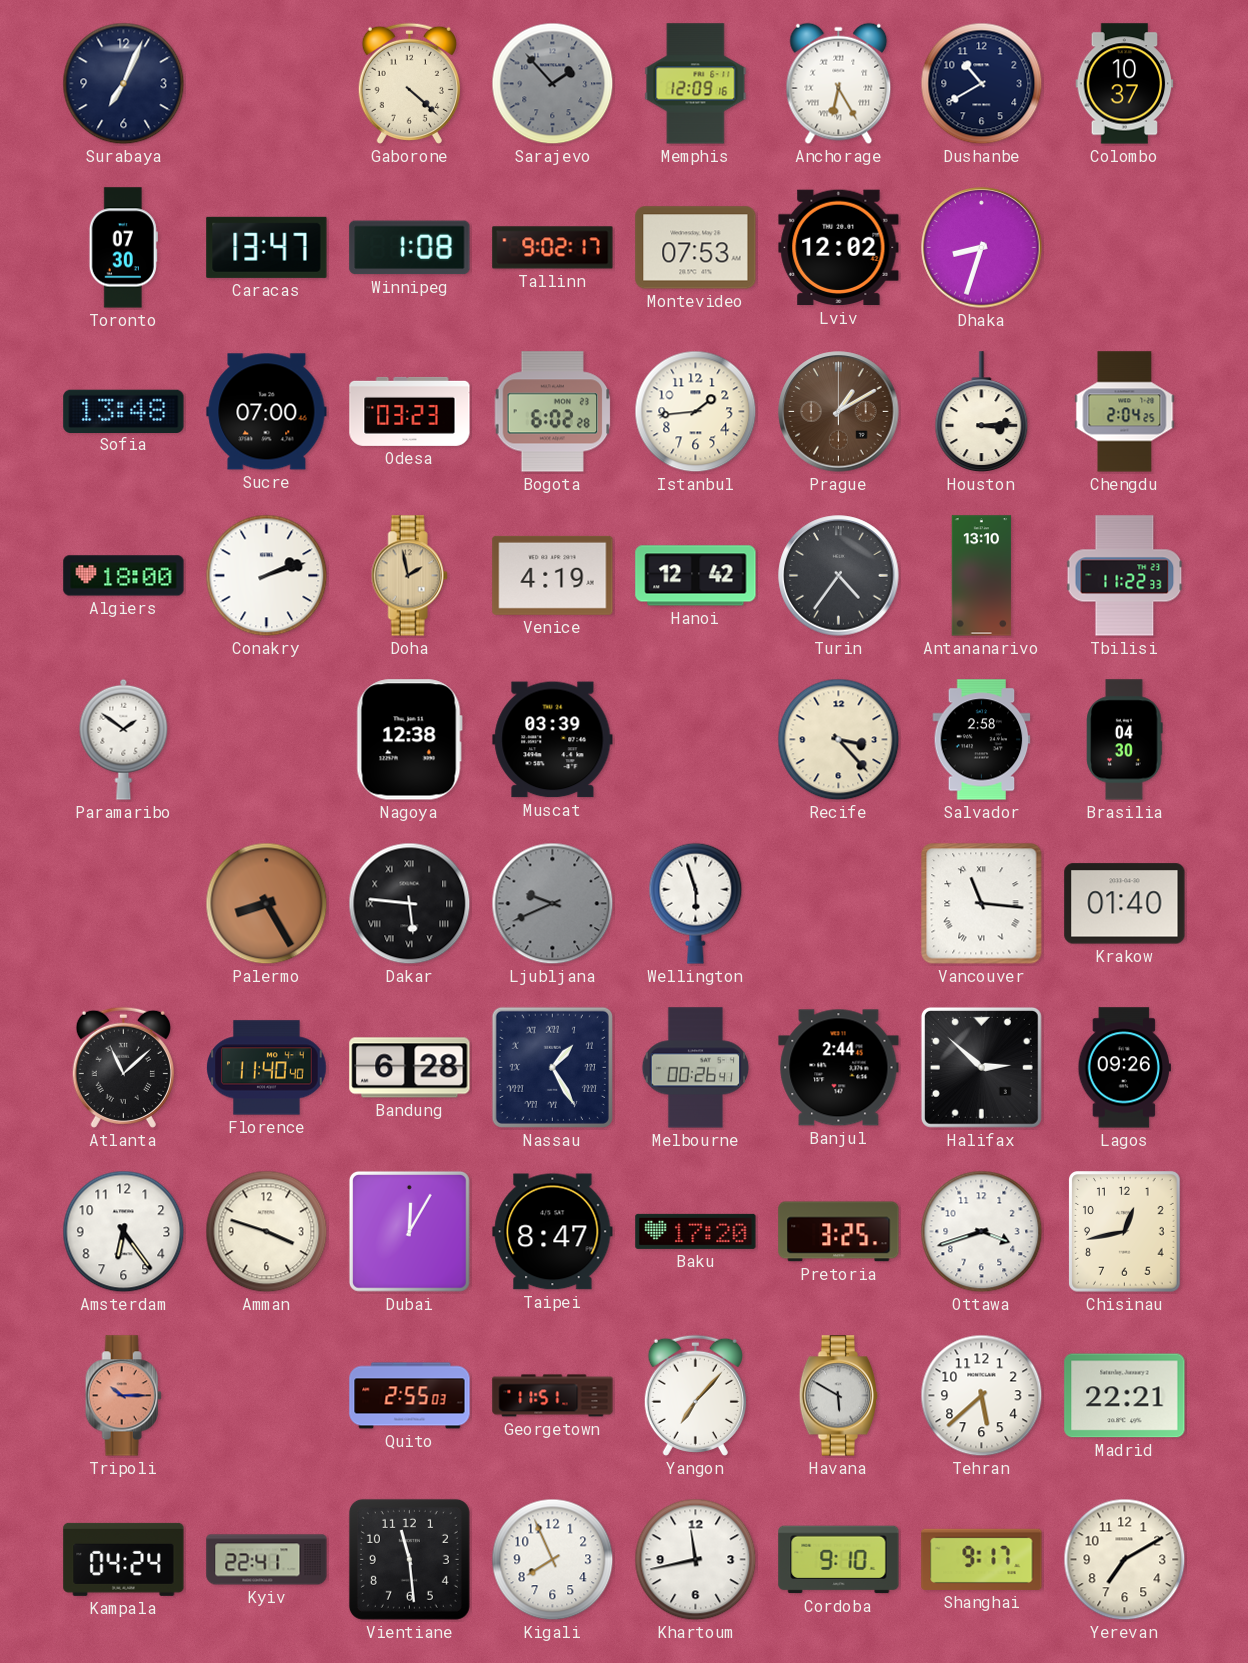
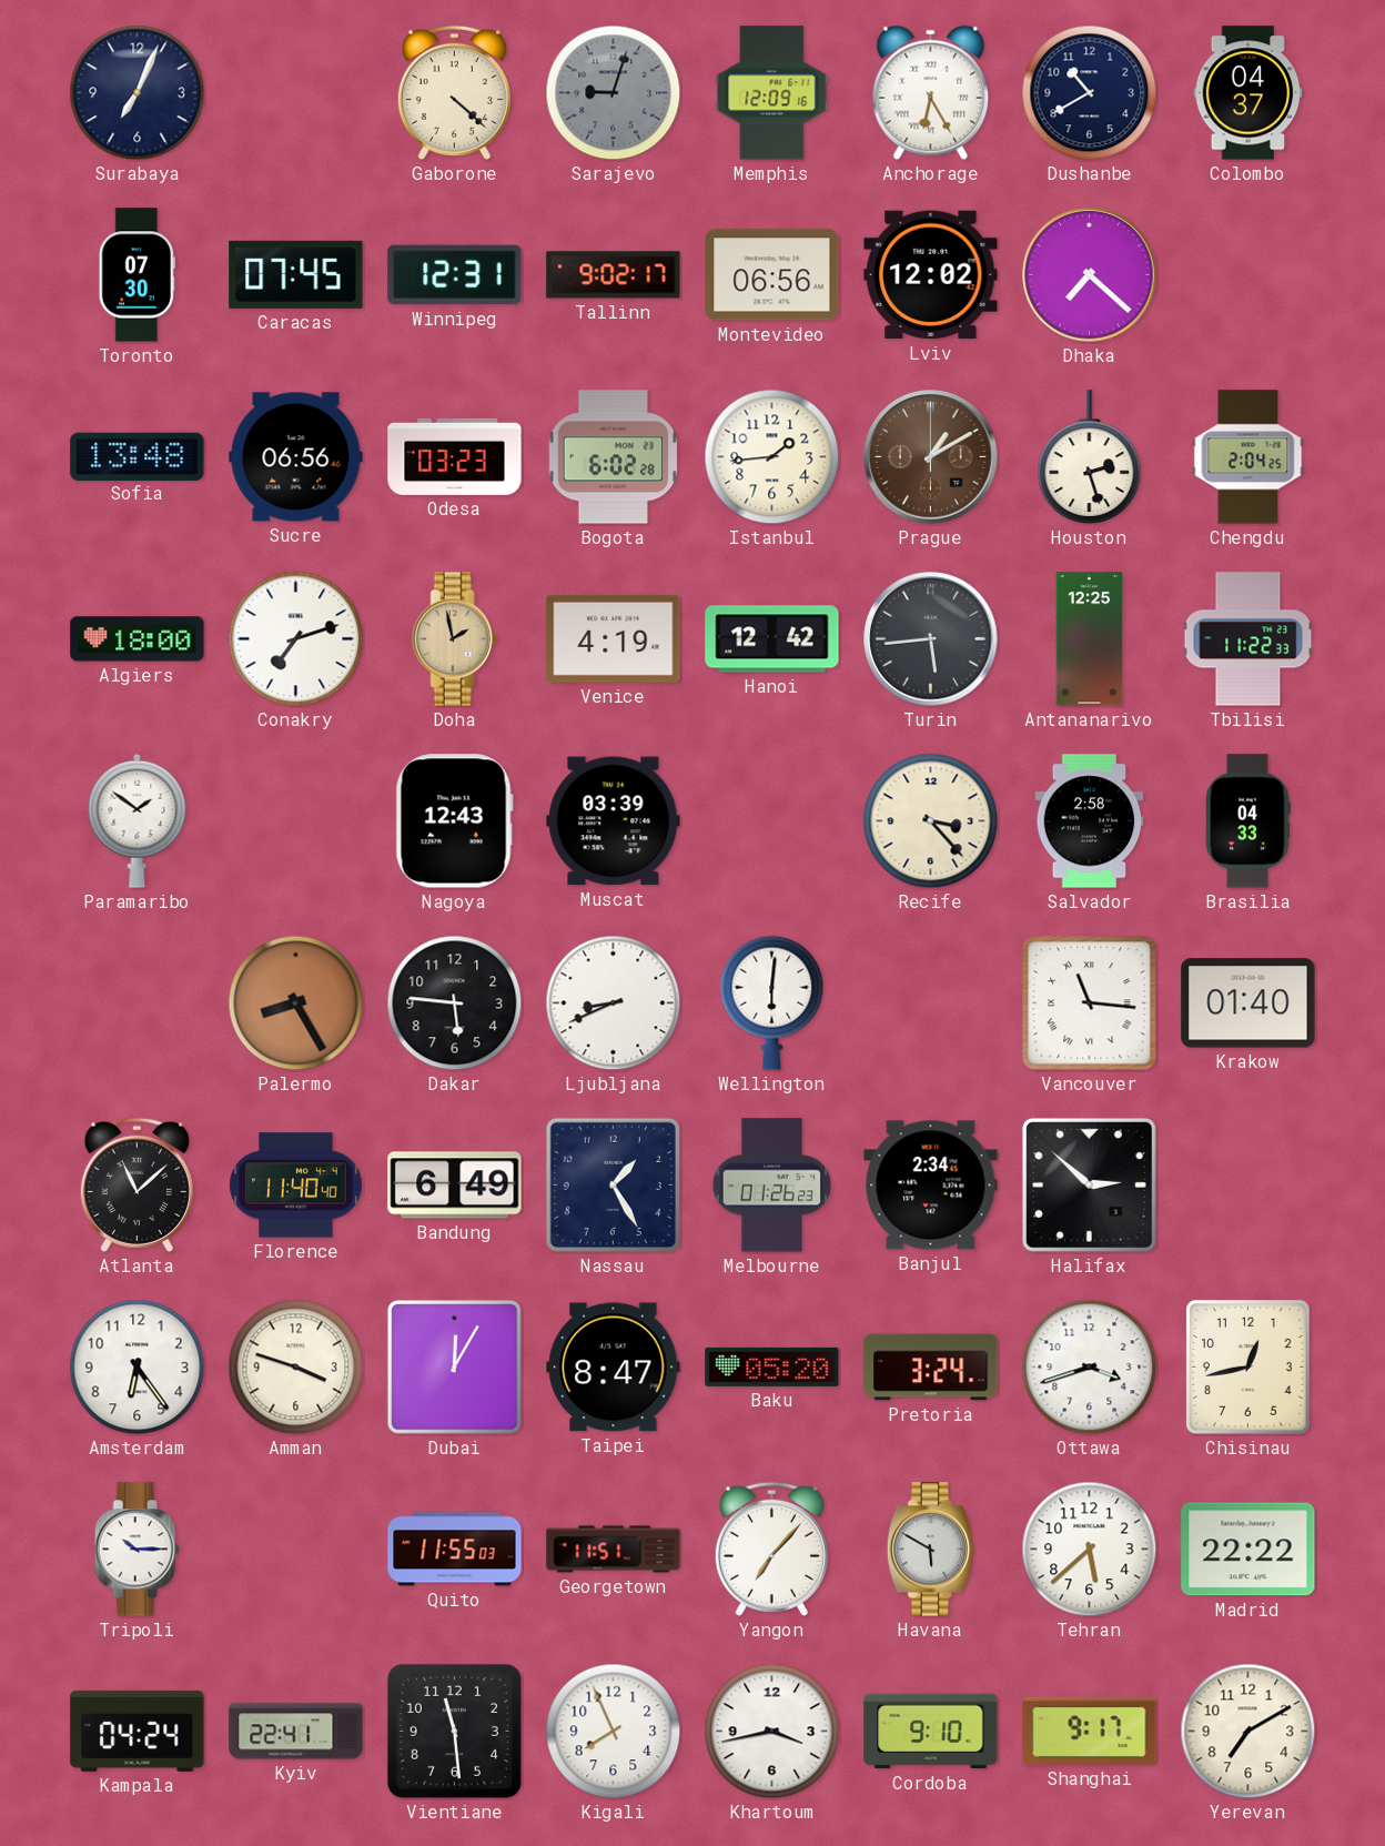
Sarajevo: 1:53 -> 9:03 (614, 93)
Colombo: 10:37 -> 04:37 (1248, 93)
Caracas: 13:47 -> 07:45 (296, 274)
Winnipeg: 1:08 -> 12:31 (455, 275)
Montevideo: 07:53 -> 06:56 (772, 275)
Dhaka: 8:33 -> 7:22 (1090, 275)
Sucre: 07:00 -> 06:56 (296, 457)
Houston: 3:14 -> 2:27 (1090, 457)
Conakry: 2:12 -> 7:12 (296, 639)
Turin: 4:36 -> 5:44 (931, 639)
Antananarivo: 13:10 -> 12:25 (1090, 639)
Nagoya: 12:38 -> 12:43 (454, 821)
Brasilia: 04:30 -> 04:33 (1248, 821)
Dakar numerals: Roman -> Arabic (455, 1003)
Ljubljana: 9:41 -> 8:41 (614, 1003)
Ljubljana dial: grey -> white (614, 1003)
Wellington: 5:57 -> 6:01 (772, 1002)
Bandung: 6:28 -> 6:49 (455, 1186)
Nassau numerals: Roman -> Arabic (613, 1184)
Melbourne: 00:26 -> 01:26 (772, 1186)
Banjul: 2:44 -> 2:34 (931, 1186)
Lagos: 09:26 -> none (1124, 1068)
Baku: 17:20 -> 05:20 (772, 1366)
Pretoria: 3:25 -> 3:24 (931, 1368)
Tripoli dial: salmon -> white (137, 1550)
Quito: 2:55 -> 11:55 (455, 1550)
Madrid: 22:21 -> 22:22 (1248, 1550)
Khartoum: 11:43 -> 3:43 (772, 1732)
